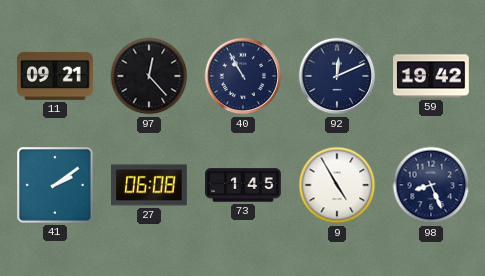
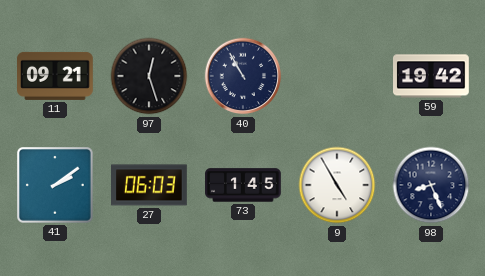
97: 12:23 -> 12:27 (149, 76)
92: 12:11 -> none (337, 76)
27: 06:08 -> 06:03 (150, 185)
